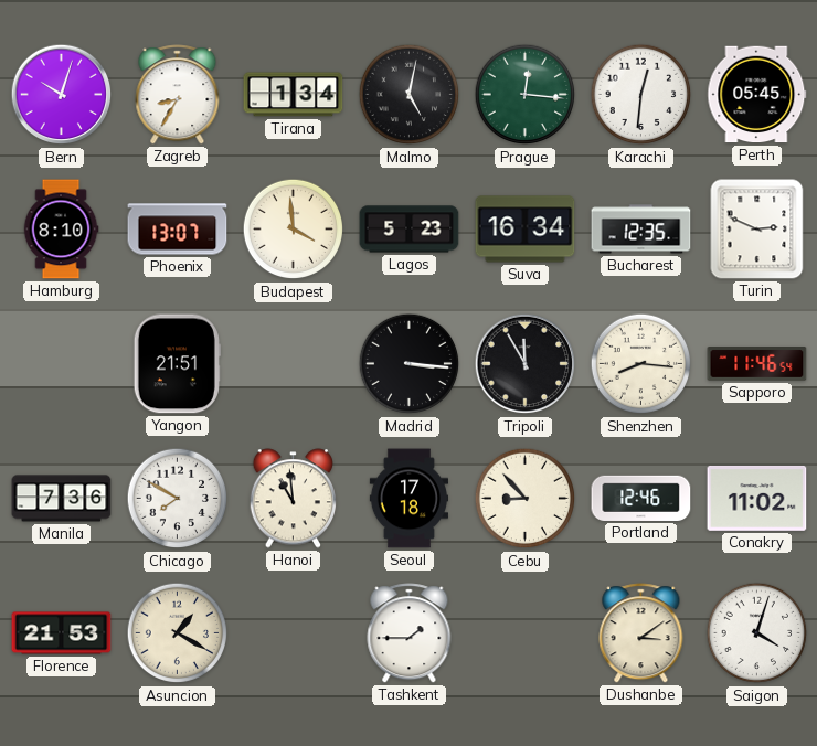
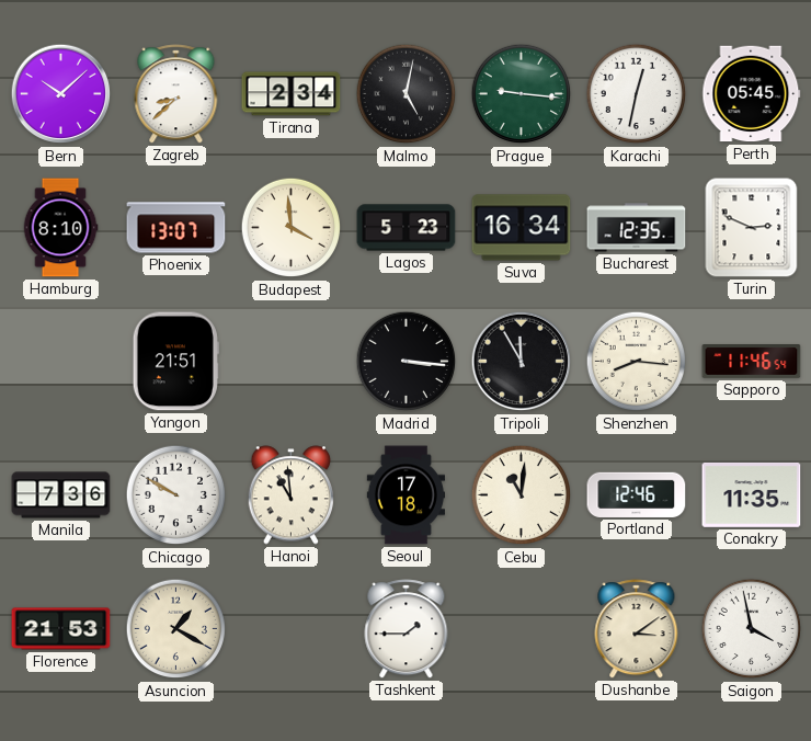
Bern: 10:03 -> 10:08 (61, 94)
Zagreb: 8:35 -> 8:38 (176, 94)
Tirana: 1:34 -> 2:34 (292, 94)
Prague: 12:16 -> 9:16 (522, 94)
Karachi: 12:31 -> 12:32 (637, 94)
Chicago: 7:50 -> 9:50 (176, 495)
Cebu: 8:53 -> 11:01 (522, 495)
Conakry: 11:02 -> 11:35 (752, 494)
Saigon: 4:03 -> 3:58 (752, 629)
